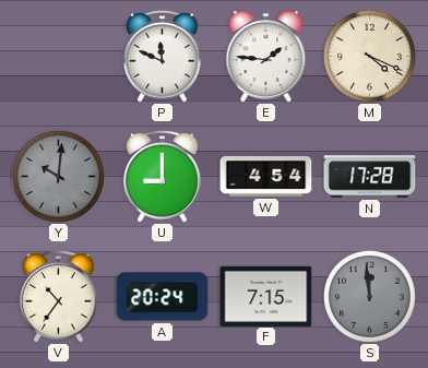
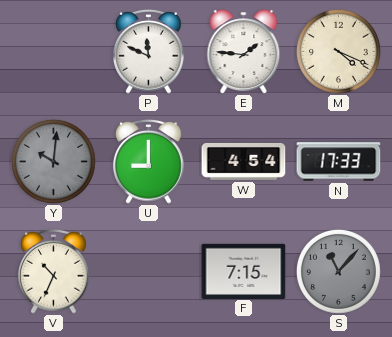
N: 17:28 -> 17:33 (339, 162)
V: 10:36 -> 10:34 (54, 272)
A: 20:24 -> none (163, 297)
S: 11:59 -> 11:07 (338, 271)
